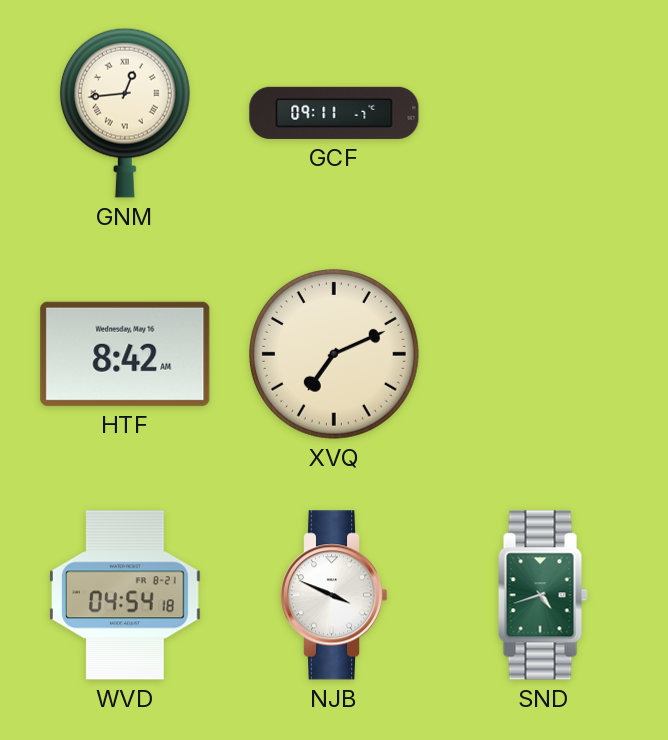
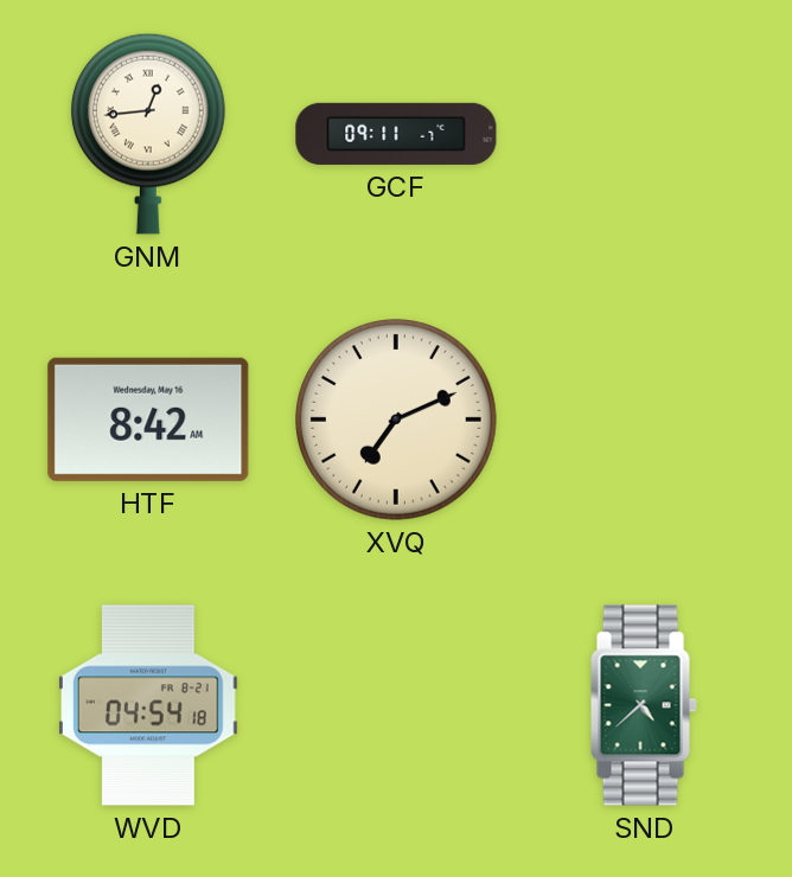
NJB: 3:49 -> none (334, 595)
SND: 4:42 -> 4:38 (644, 705)
